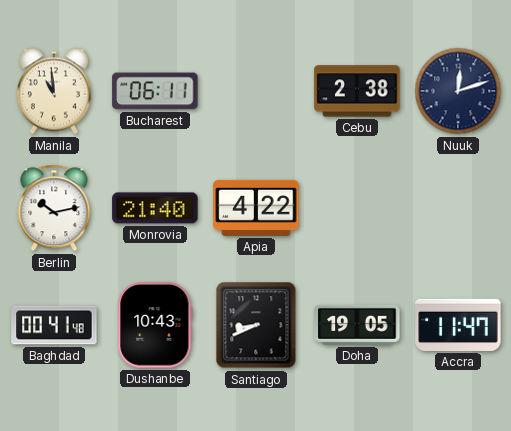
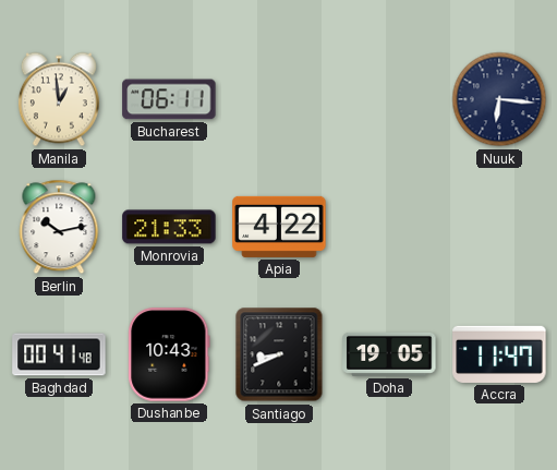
Manila: 10:59 -> 12:59 (59, 99)
Cebu: 2:38 -> none (357, 91)
Nuuk: 12:12 -> 6:16 (499, 99)
Monrovia: 21:40 -> 21:33 (169, 227)
